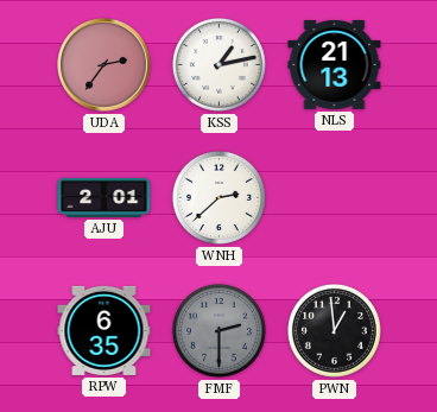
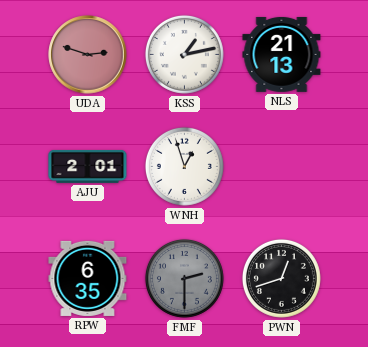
UDA: 2:36 -> 2:48 (88, 55)
WNH: 2:38 -> 12:57 (184, 166)
PWN: 12:59 -> 12:42 (281, 278)
